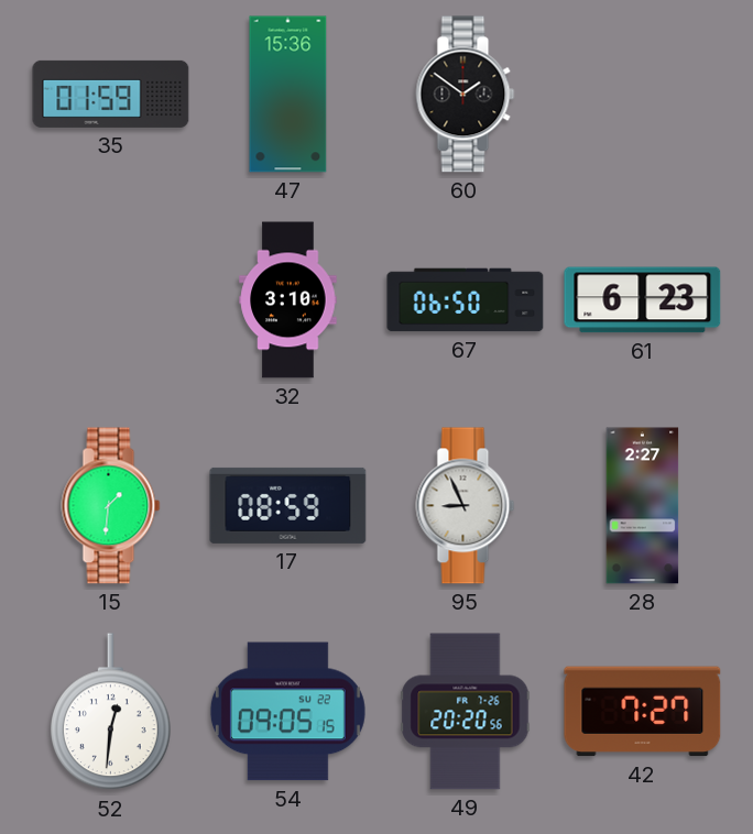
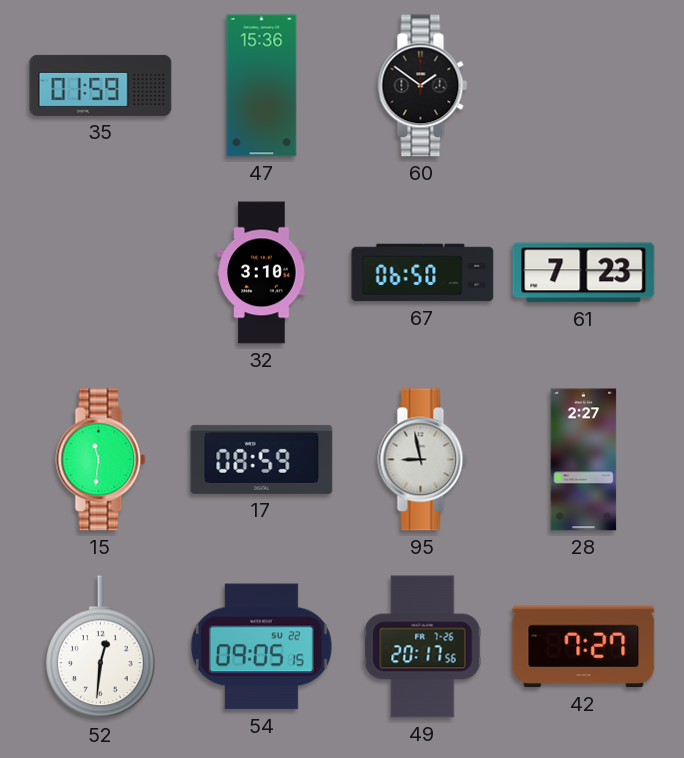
61: 6:23 -> 7:23 (584, 273)
15: 1:31 -> 11:31 (101, 460)
95: 8:56 -> 8:58 (423, 460)
49: 20:20 -> 20:17 (423, 647)
